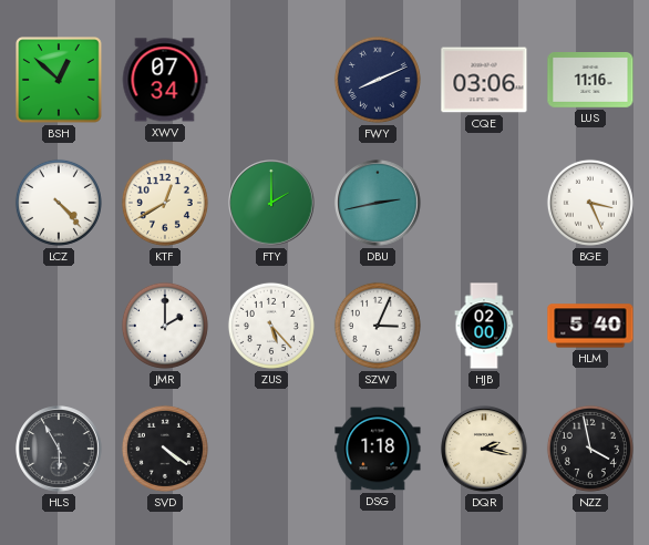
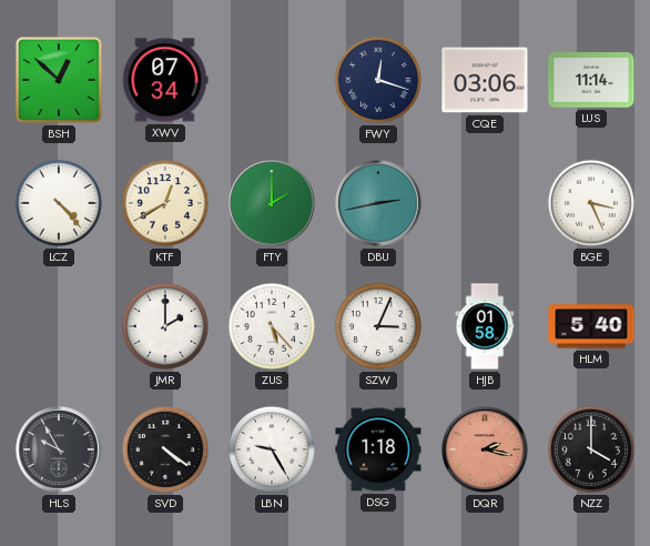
FWY: 8:11 -> 12:18 (378, 80)
LUS: 11:16 -> 11:14 (591, 81)
HJB: 02:00 -> 01:58 (485, 326)
HLS: 5:55 -> 9:55 (59, 449)
LBN: none -> 9:25 (272, 449)
DQR dial: cream -> salmon (485, 449)
NZZ: 3:58 -> 4:00 (591, 449)
